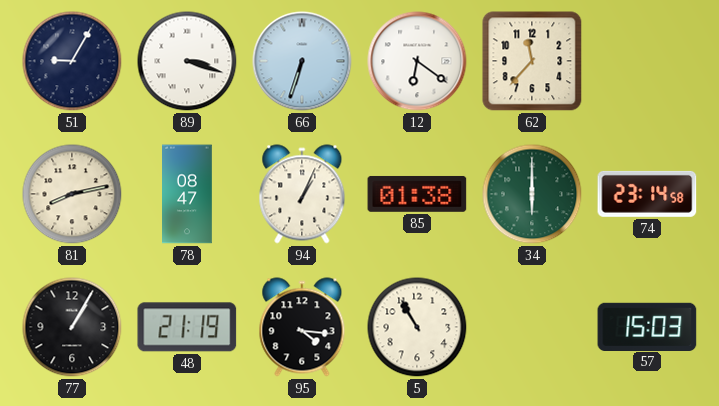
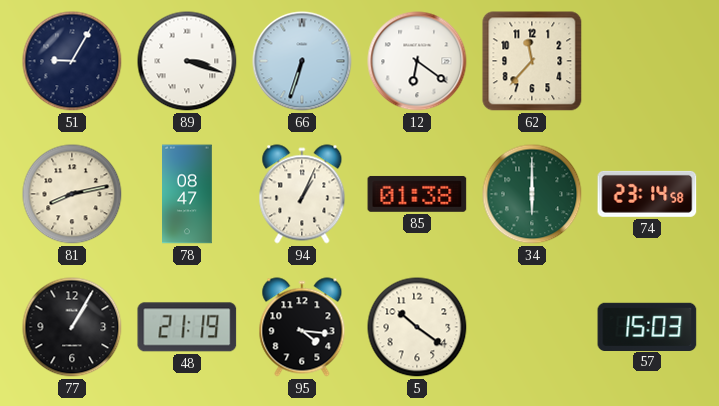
5: 10:55 -> 10:21 (417, 327)
